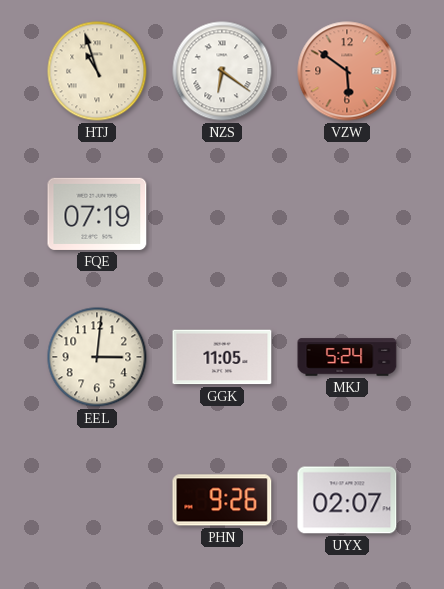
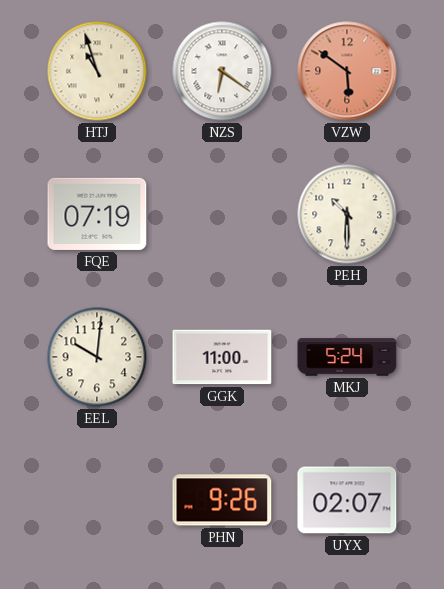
PEH: none -> 10:30 (347, 214)
EEL: 3:01 -> 10:01 (97, 357)
GGK: 11:05 -> 11:00 (222, 357)
